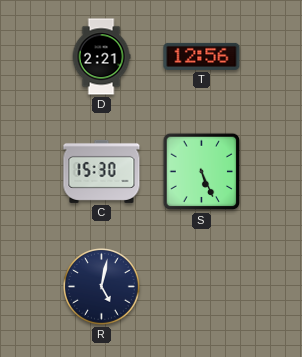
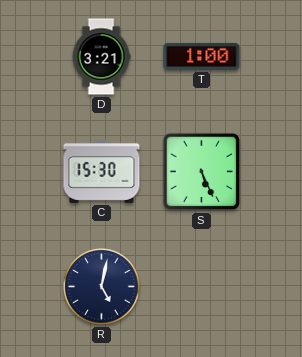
D: 2:21 -> 3:21 (101, 57)
T: 12:56 -> 1:00 (202, 56)
